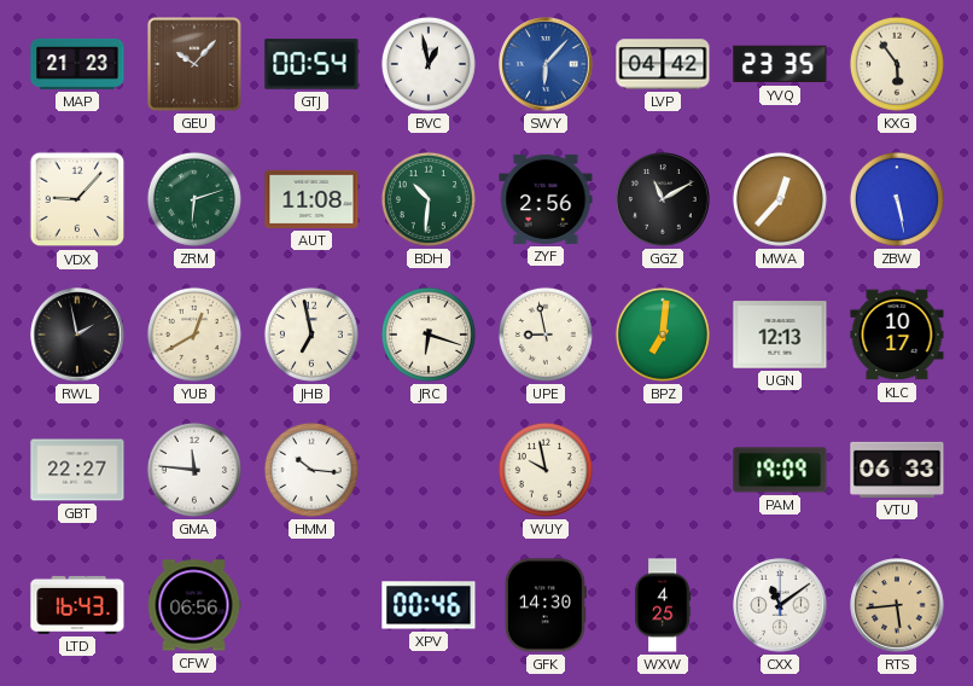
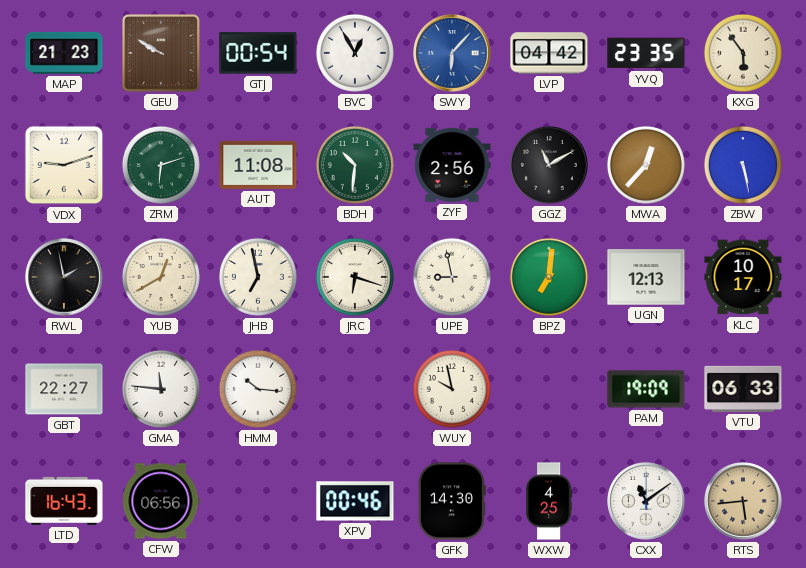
GEU: 10:07 -> 9:50 (161, 53)
BVC: 12:58 -> 12:55 (355, 53)
VDX: 9:07 -> 9:12 (64, 165)
